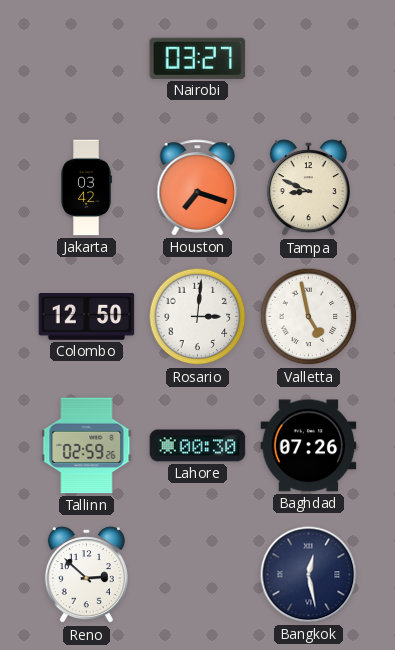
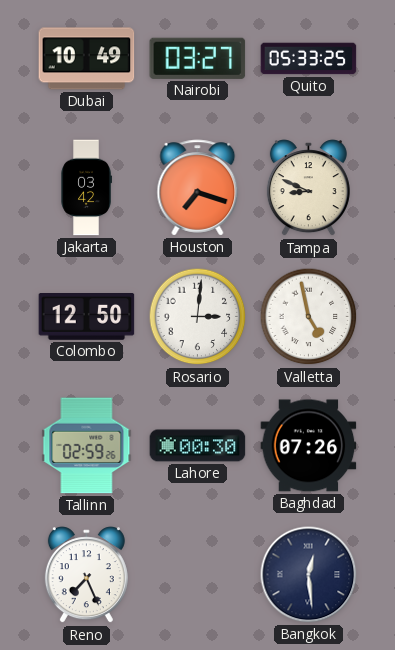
Dubai: none -> 10:49 (87, 59)
Quito: none -> 05:33 (309, 59)
Reno: 2:52 -> 7:26 (86, 575)
Bangkok: 12:28 -> 12:29 (309, 575)
